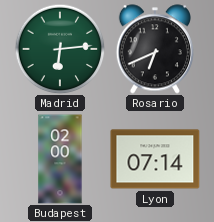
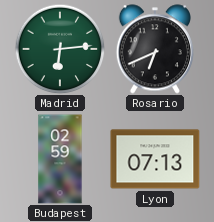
Budapest: 02:00 -> 02:59 (60, 159)
Lyon: 07:14 -> 07:13 (155, 159)
